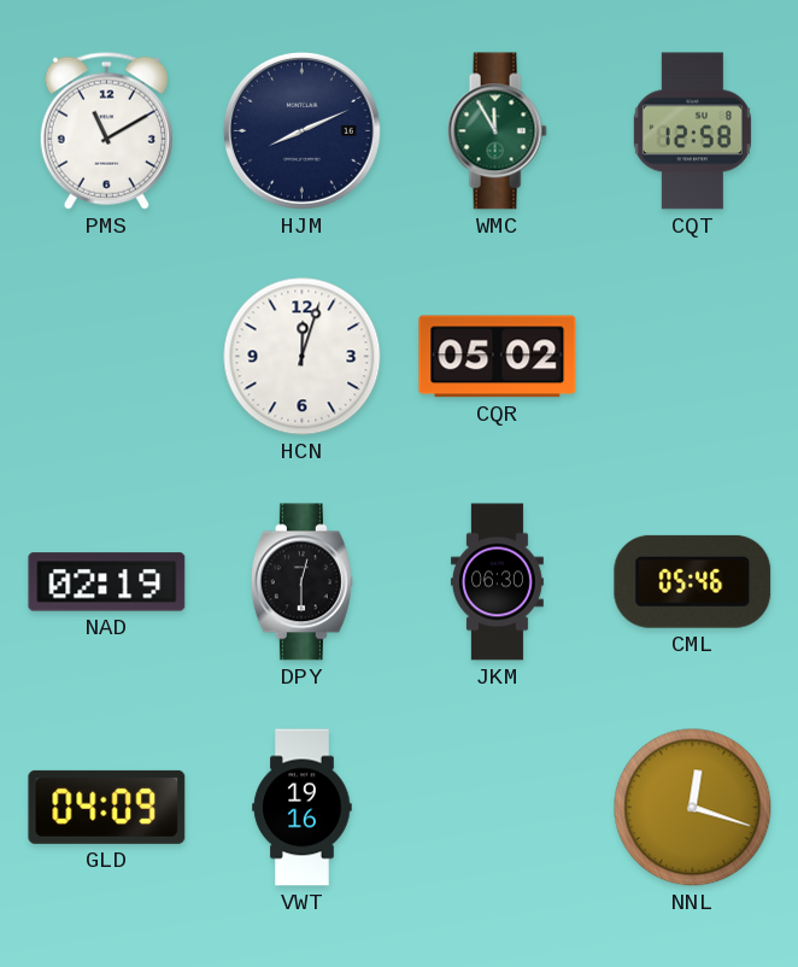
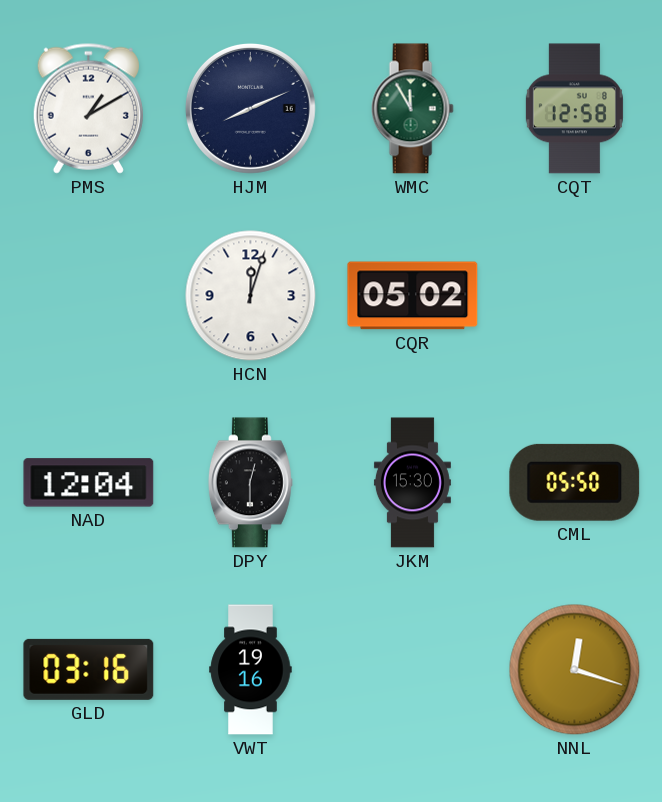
PMS: 11:10 -> 1:10 (88, 108)
NAD: 02:19 -> 12:04 (89, 483)
JKM: 06:30 -> 15:30 (412, 483)
CML: 05:46 -> 05:50 (575, 482)
GLD: 04:09 -> 03:16 (89, 669)
